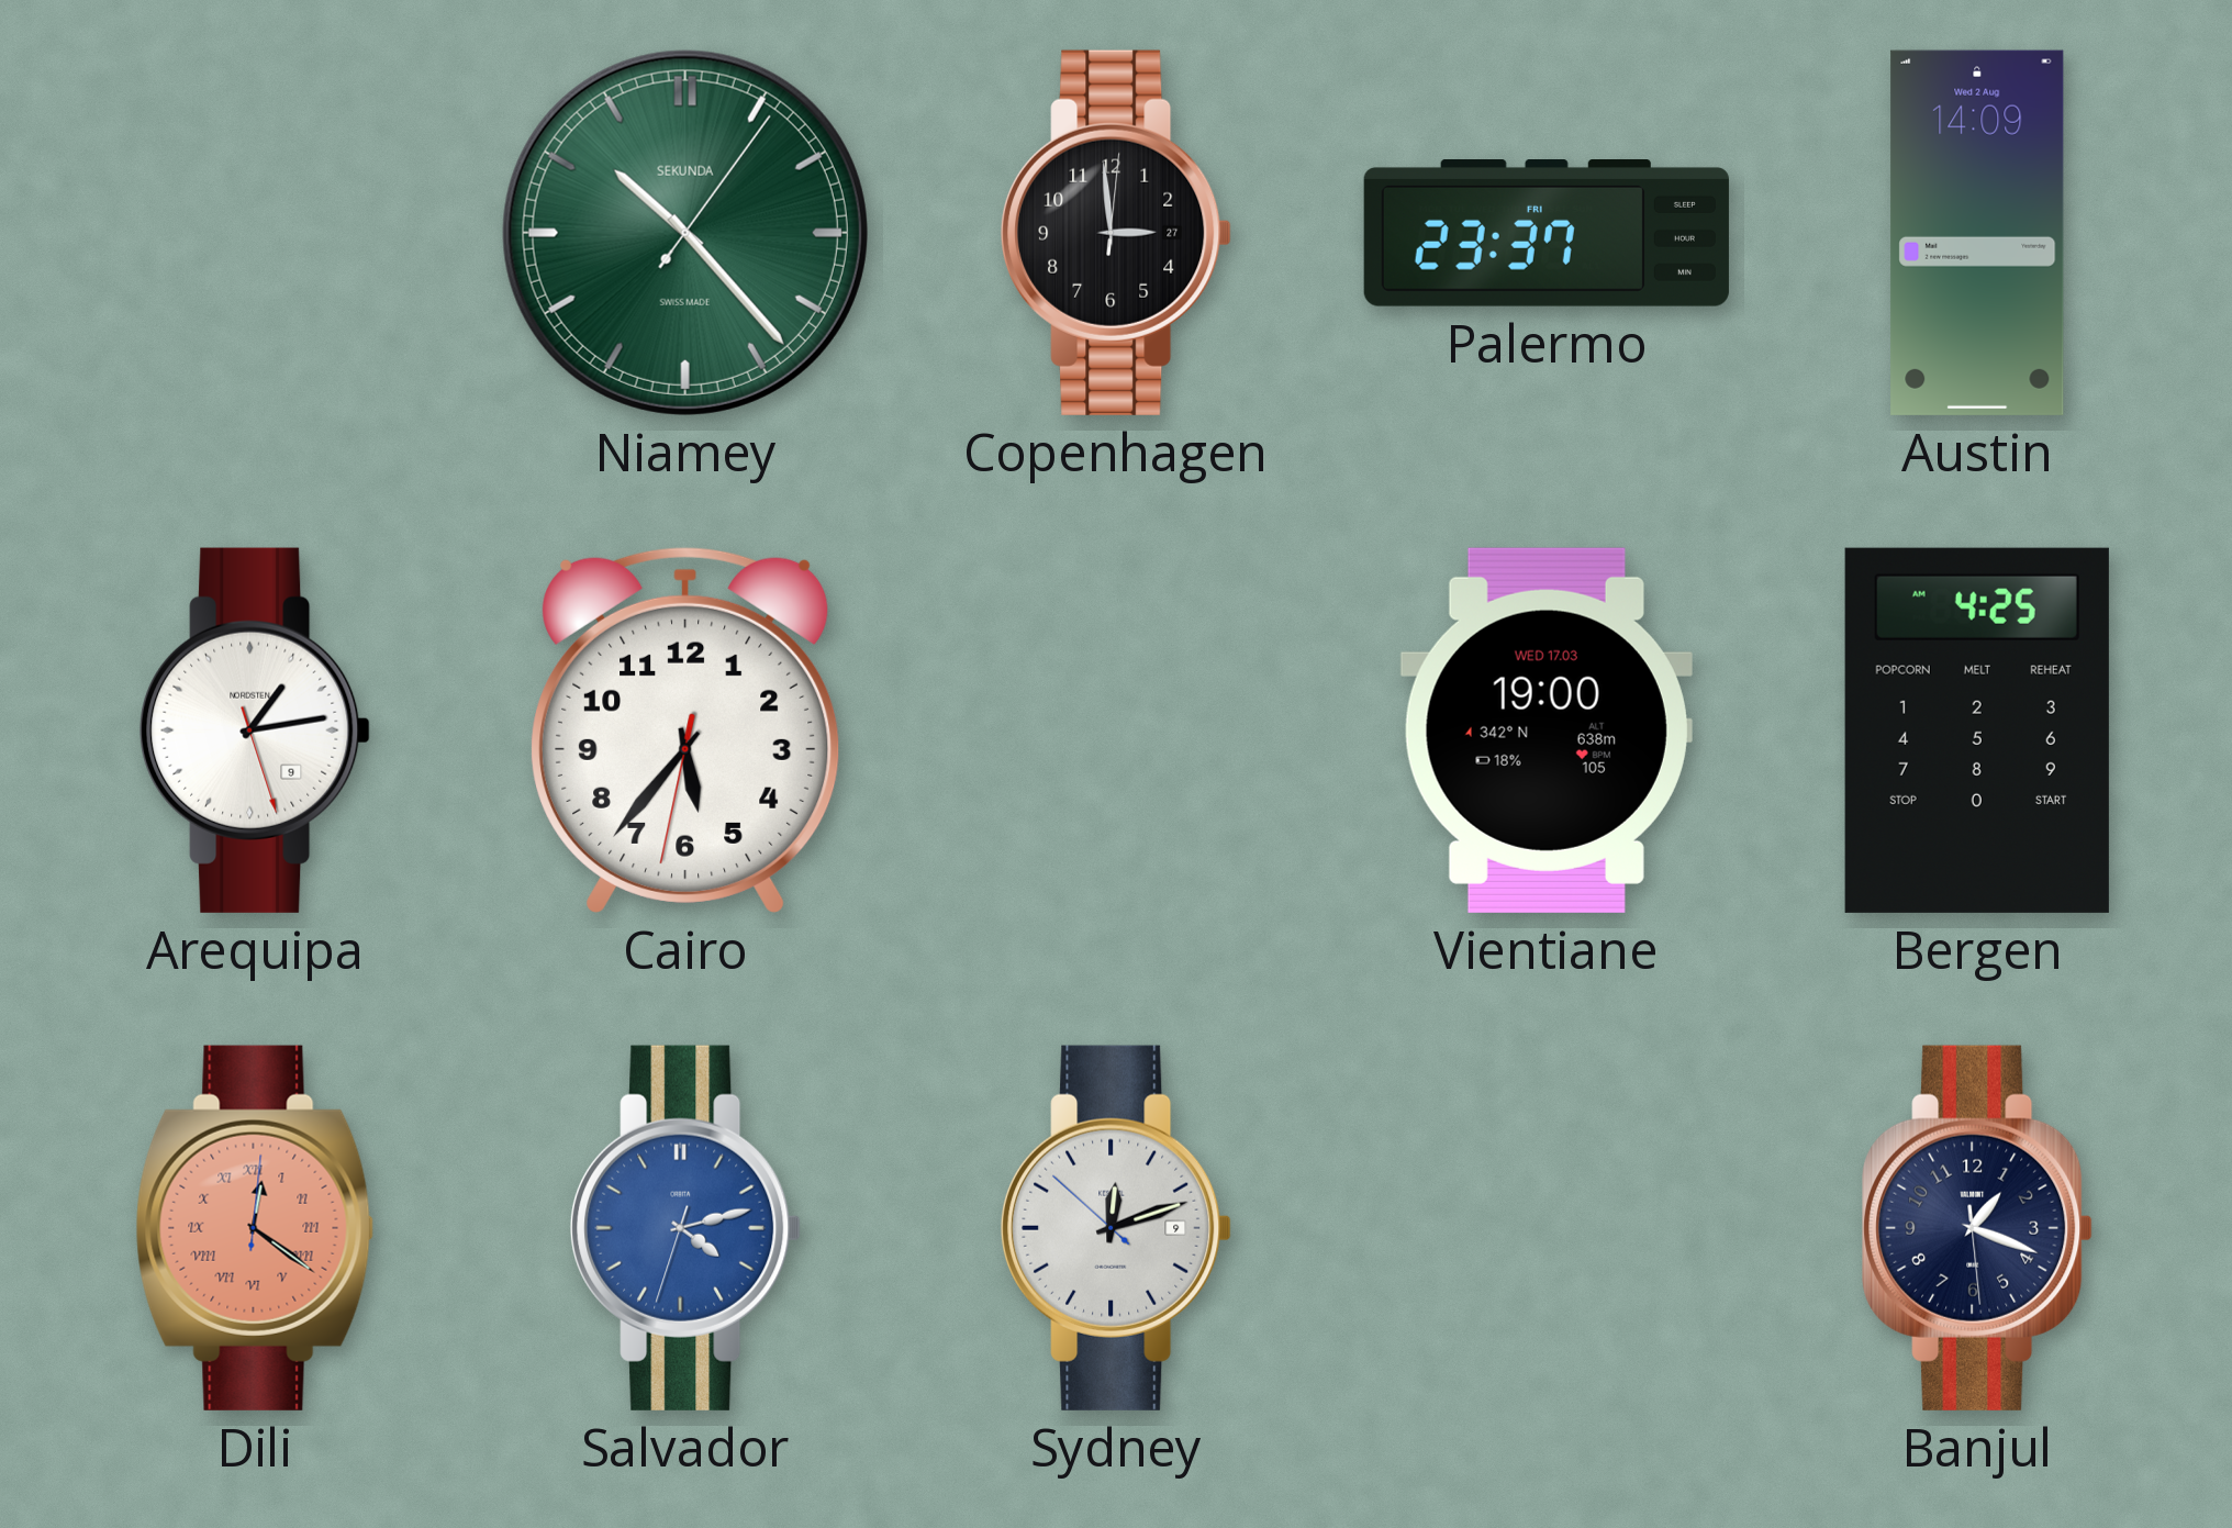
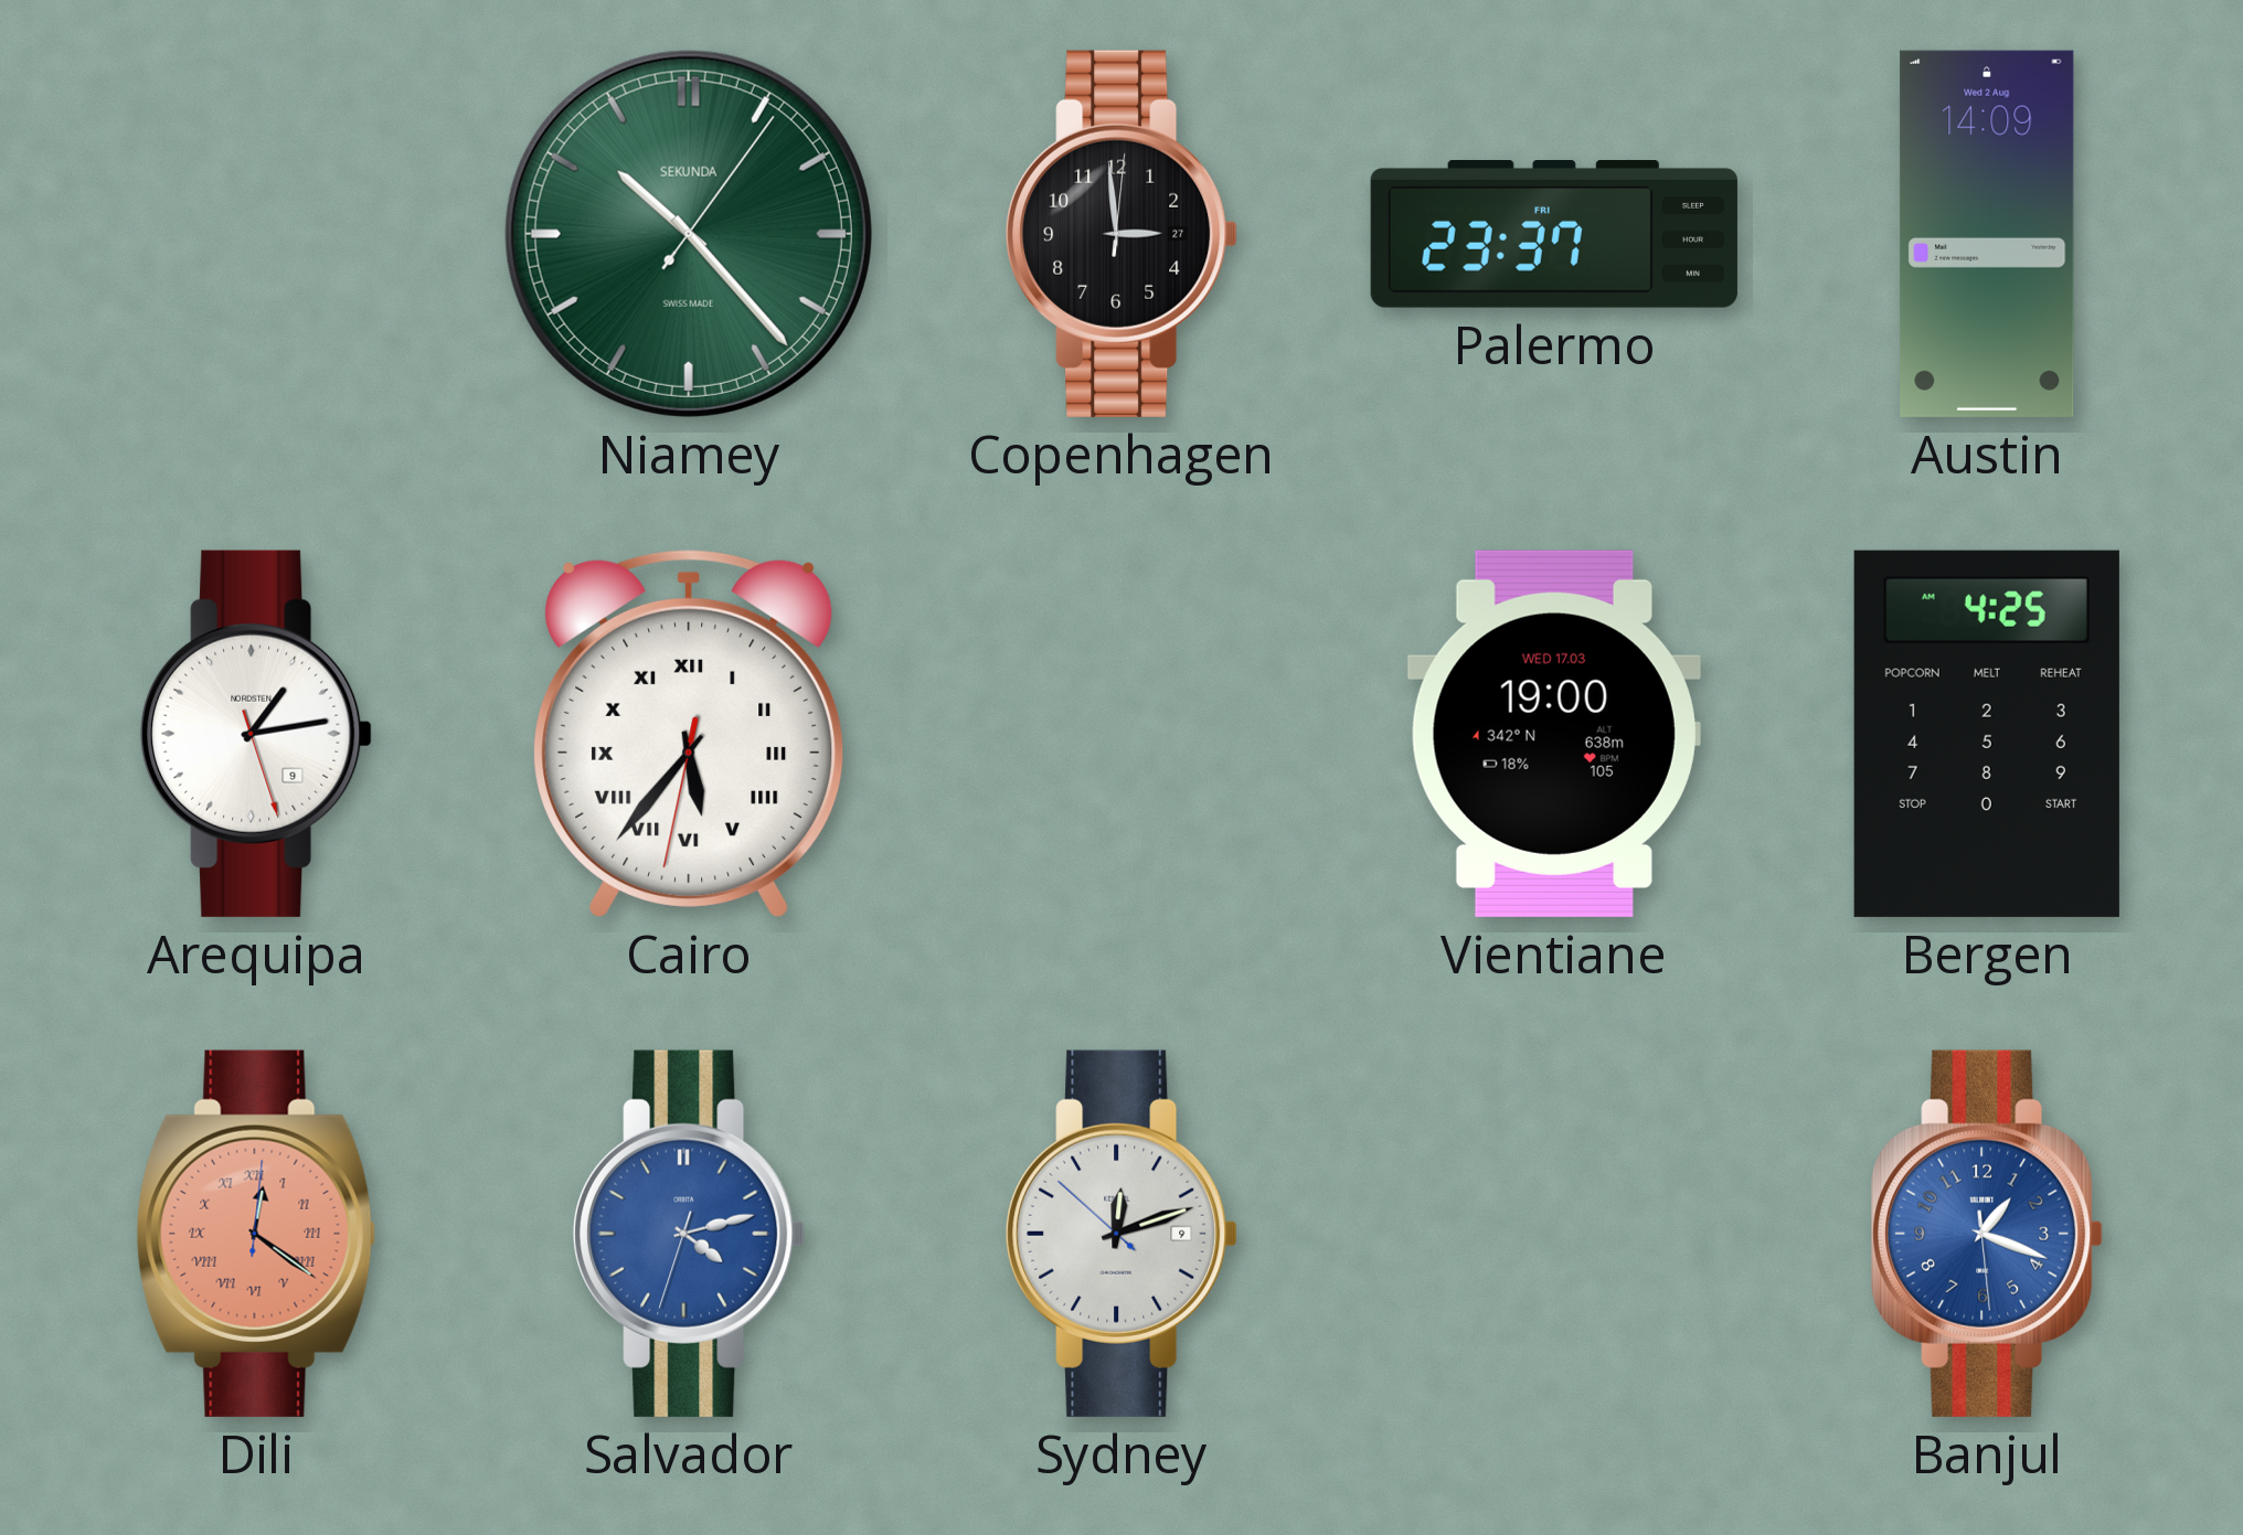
Cairo numerals: Arabic -> Roman (689, 733)
Banjul dial: navy -> blue (1987, 1234)
